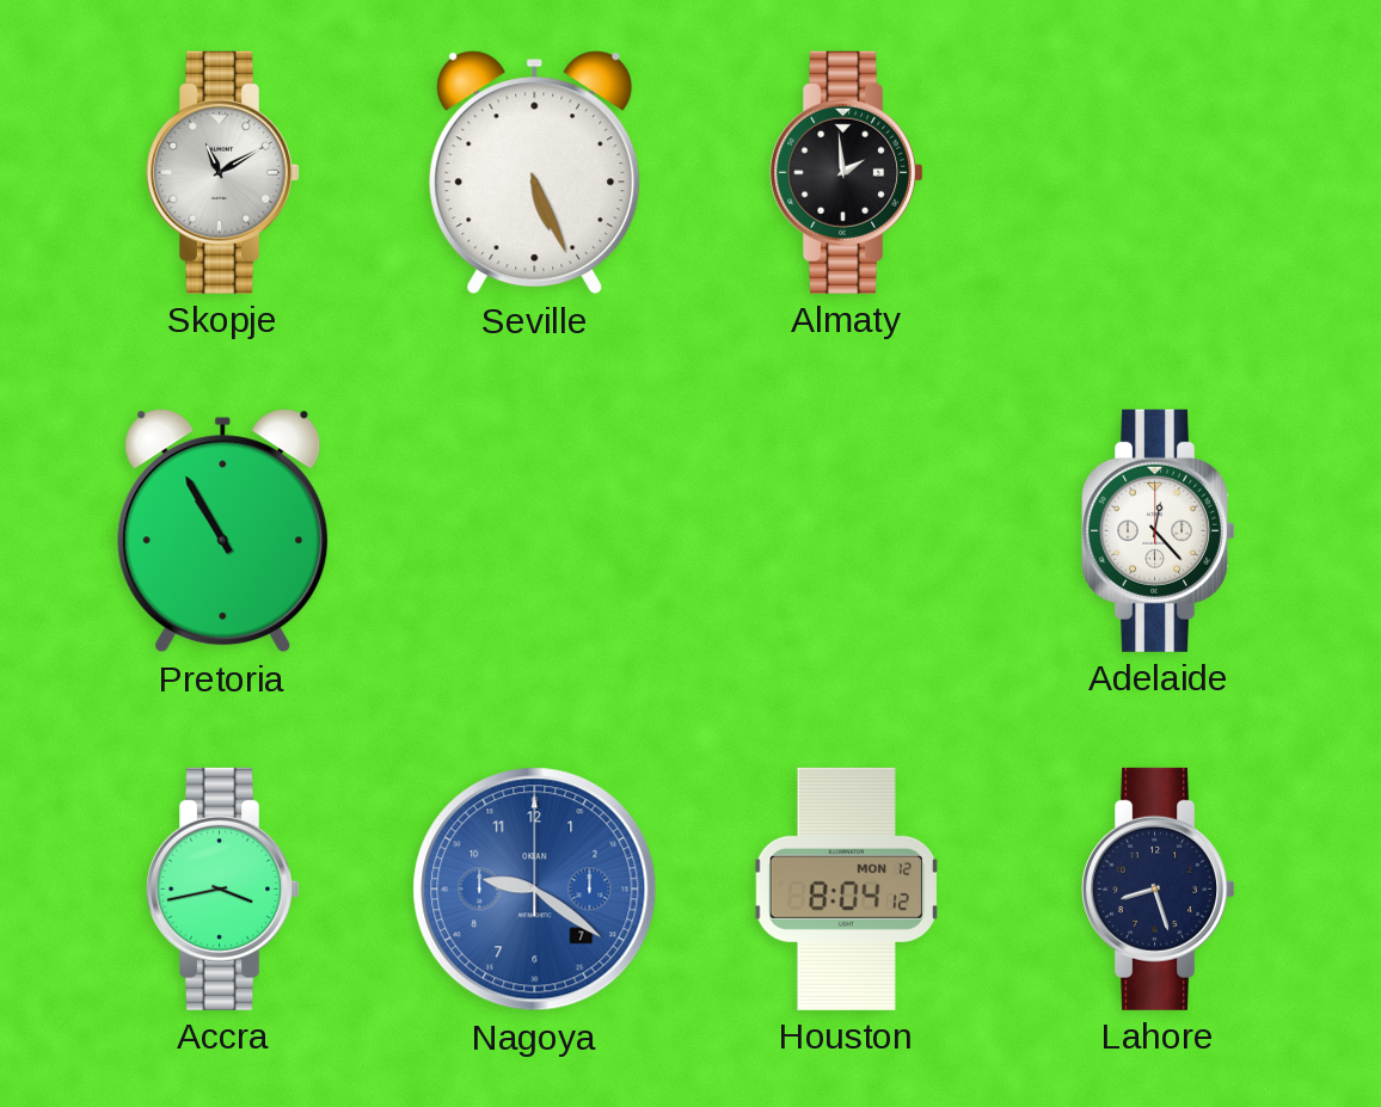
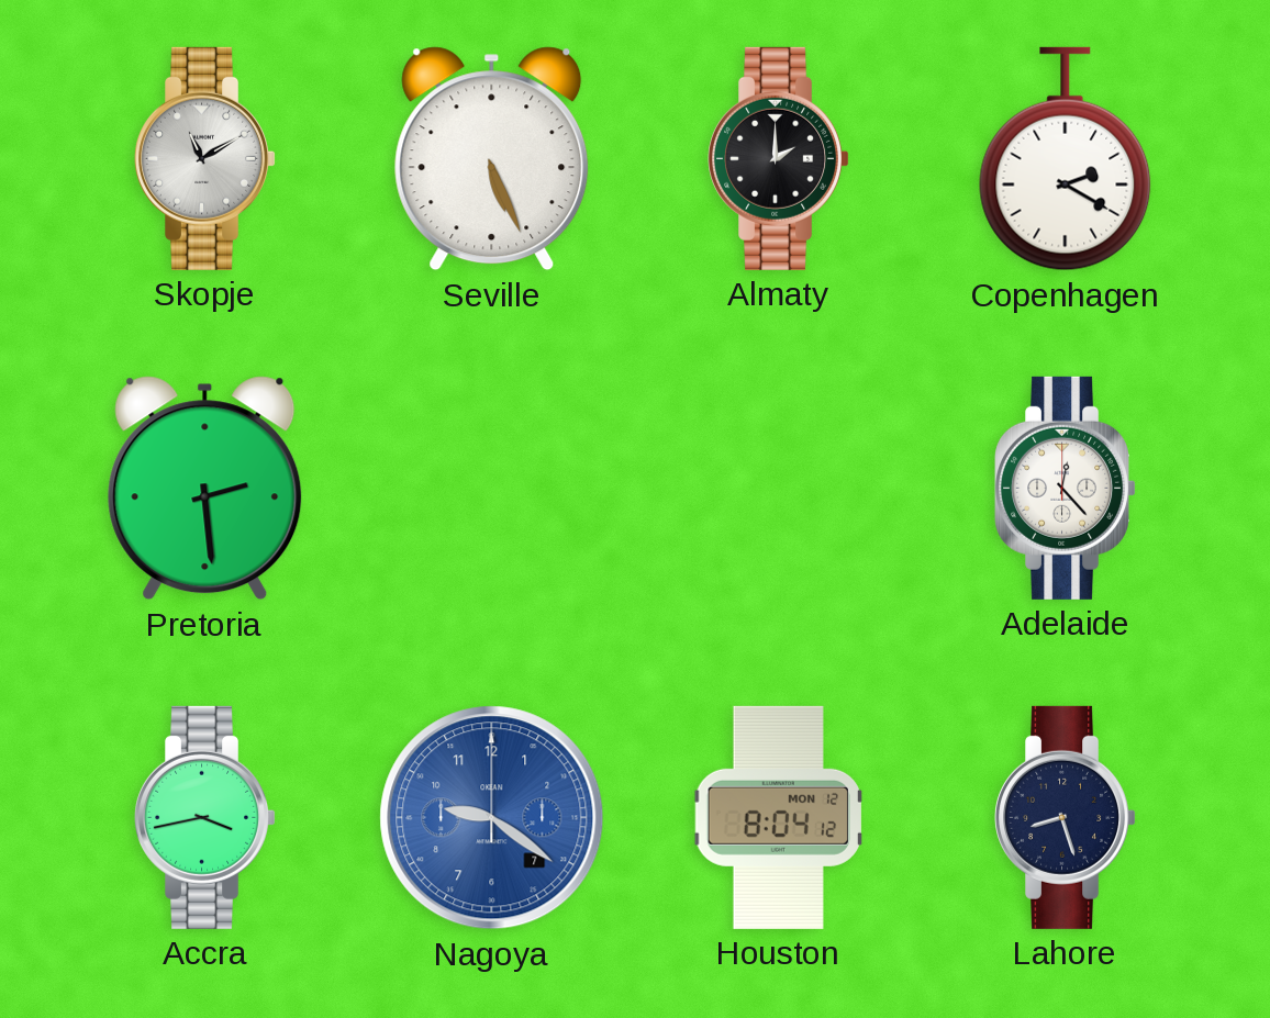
Almaty: 1:59 -> 2:00 (778, 158)
Copenhagen: none -> 2:20 (1066, 159)
Pretoria: 10:55 -> 2:29 (205, 489)
